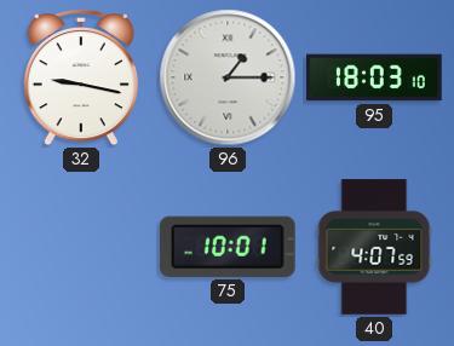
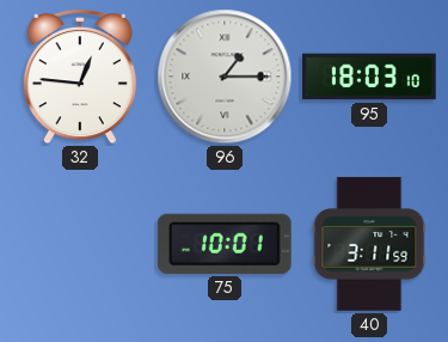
32: 9:17 -> 12:46 (80, 77)
40: 4:07 -> 3:11 (369, 244)
